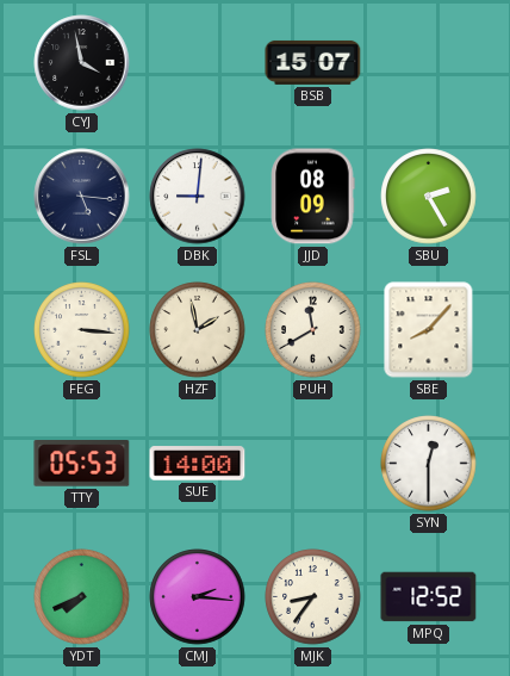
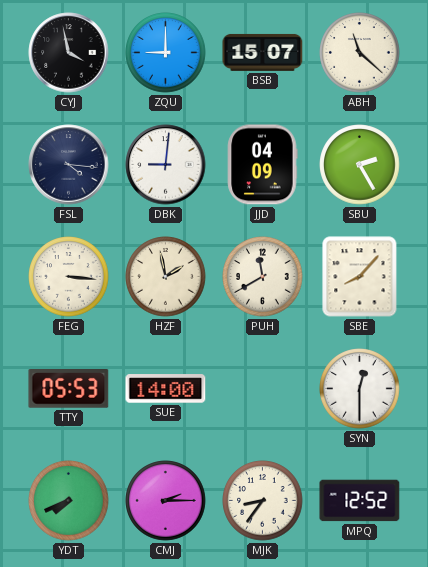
ZQU: none -> 9:00 (166, 53)
ABH: none -> 11:22 (360, 53)
FSL: 5:16 -> 4:16 (69, 165)
JJD: 08:09 -> 04:09 (262, 165)
CMJ: 2:16 -> 2:15 (166, 501)
